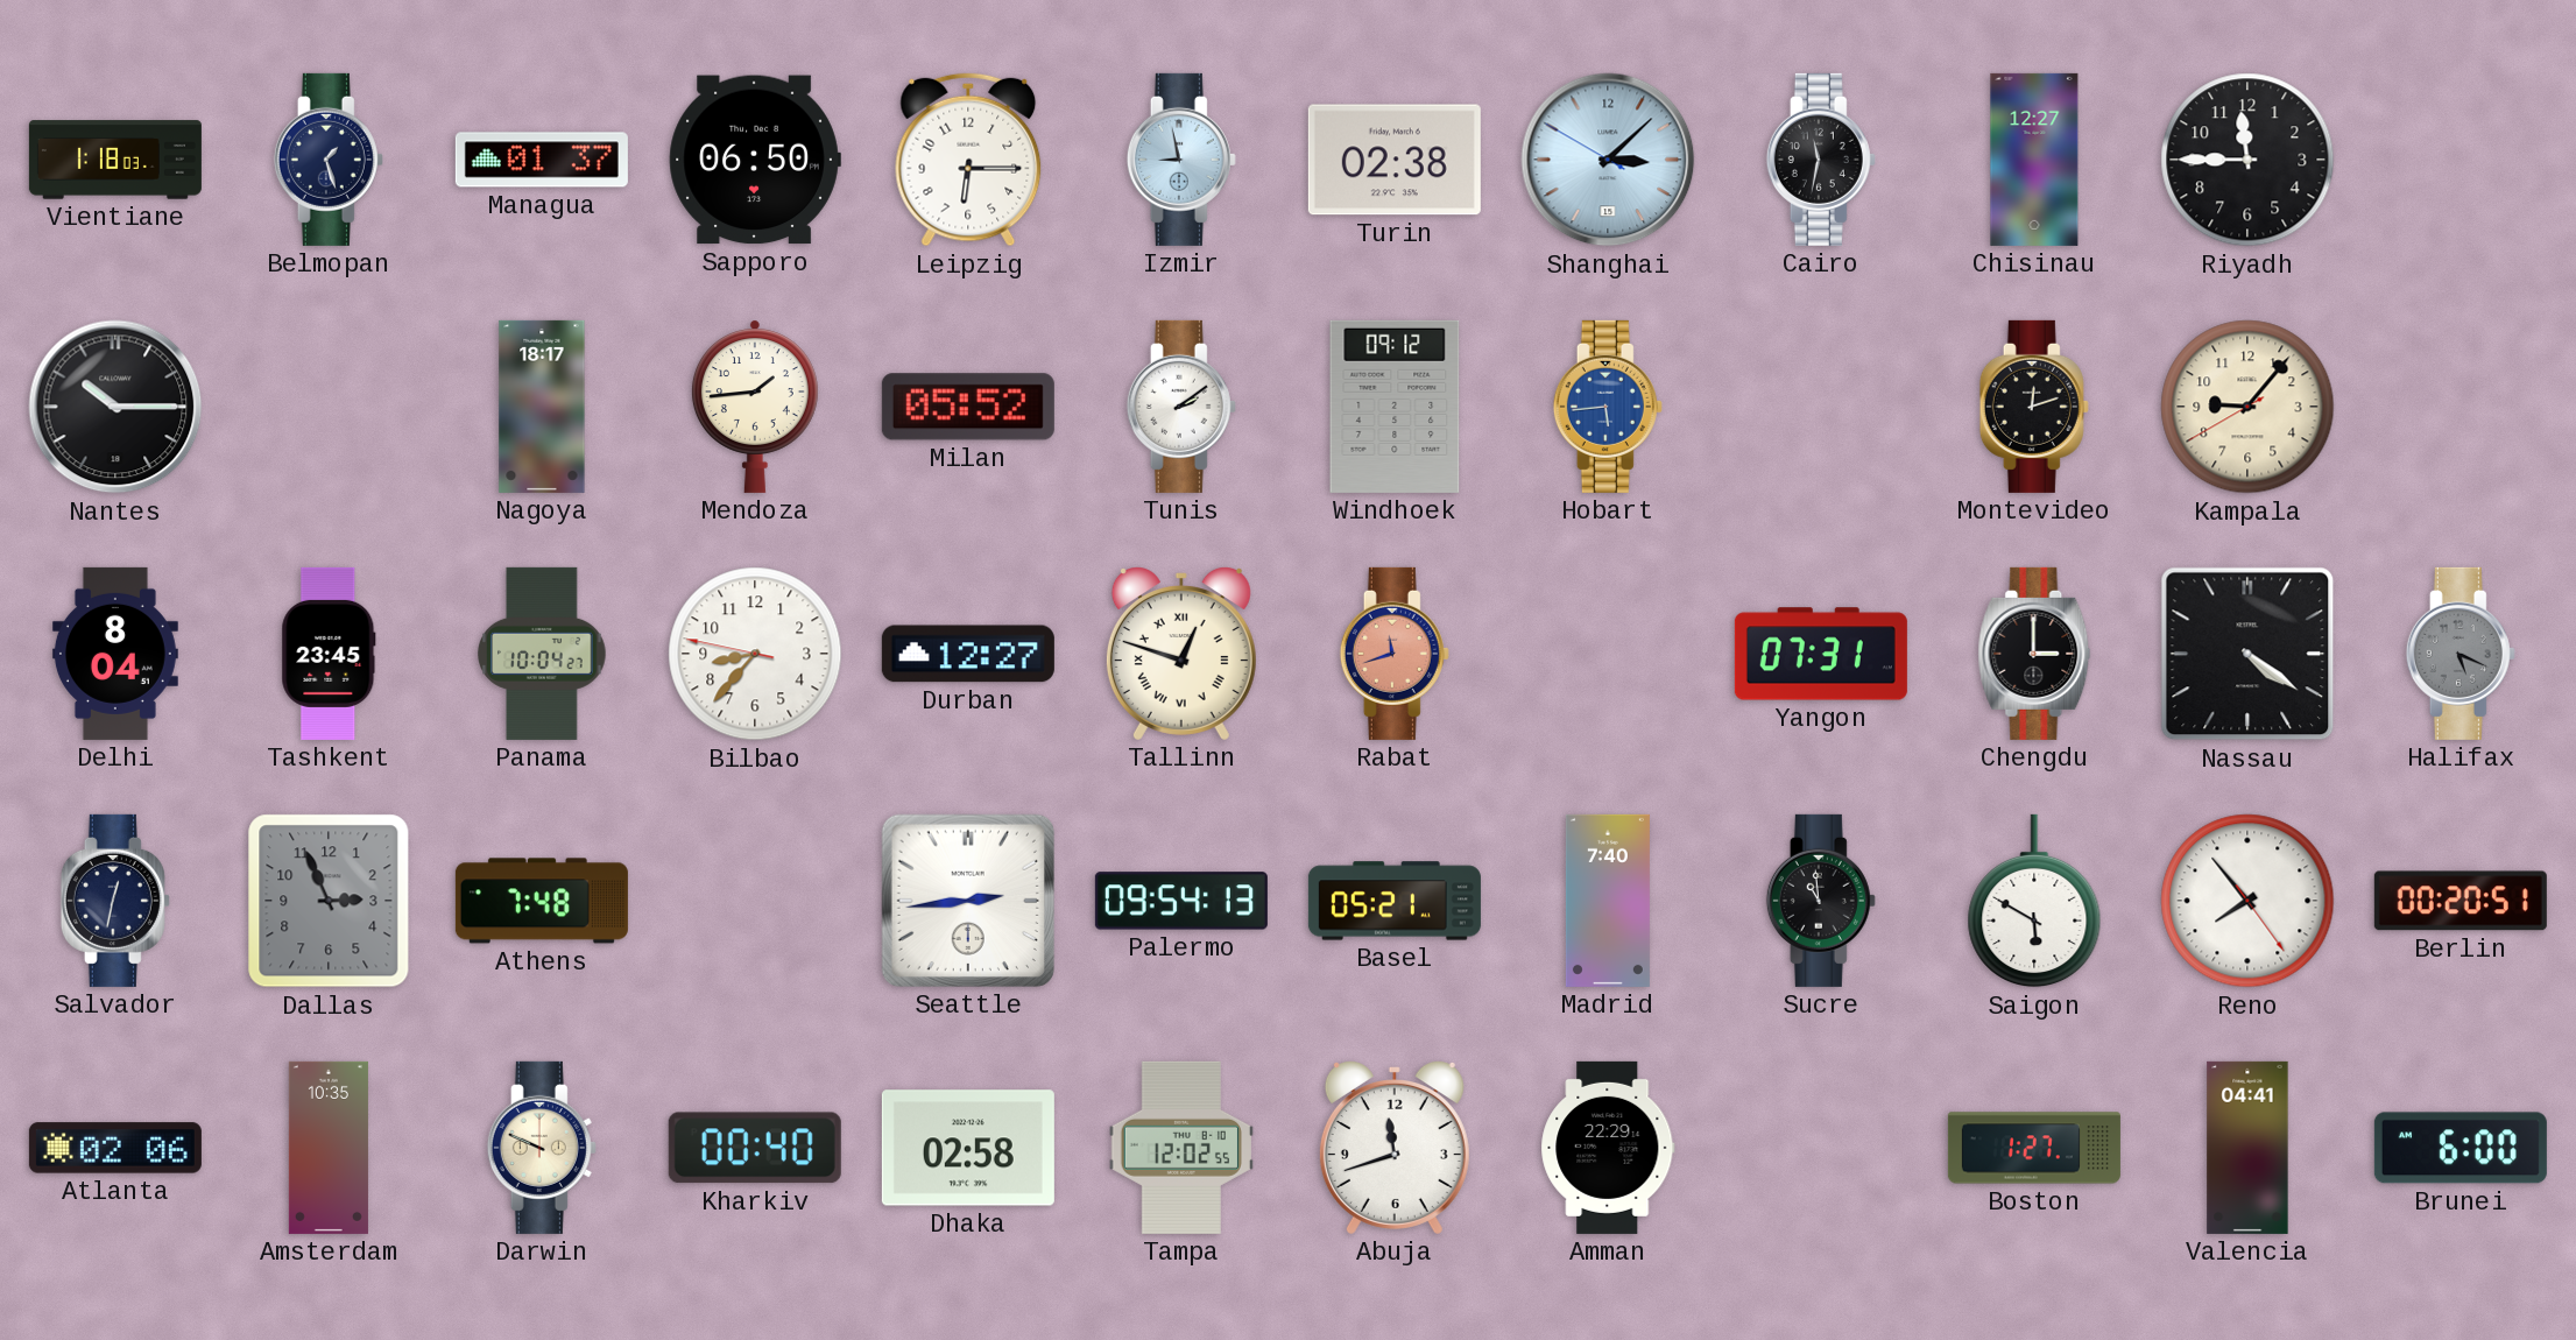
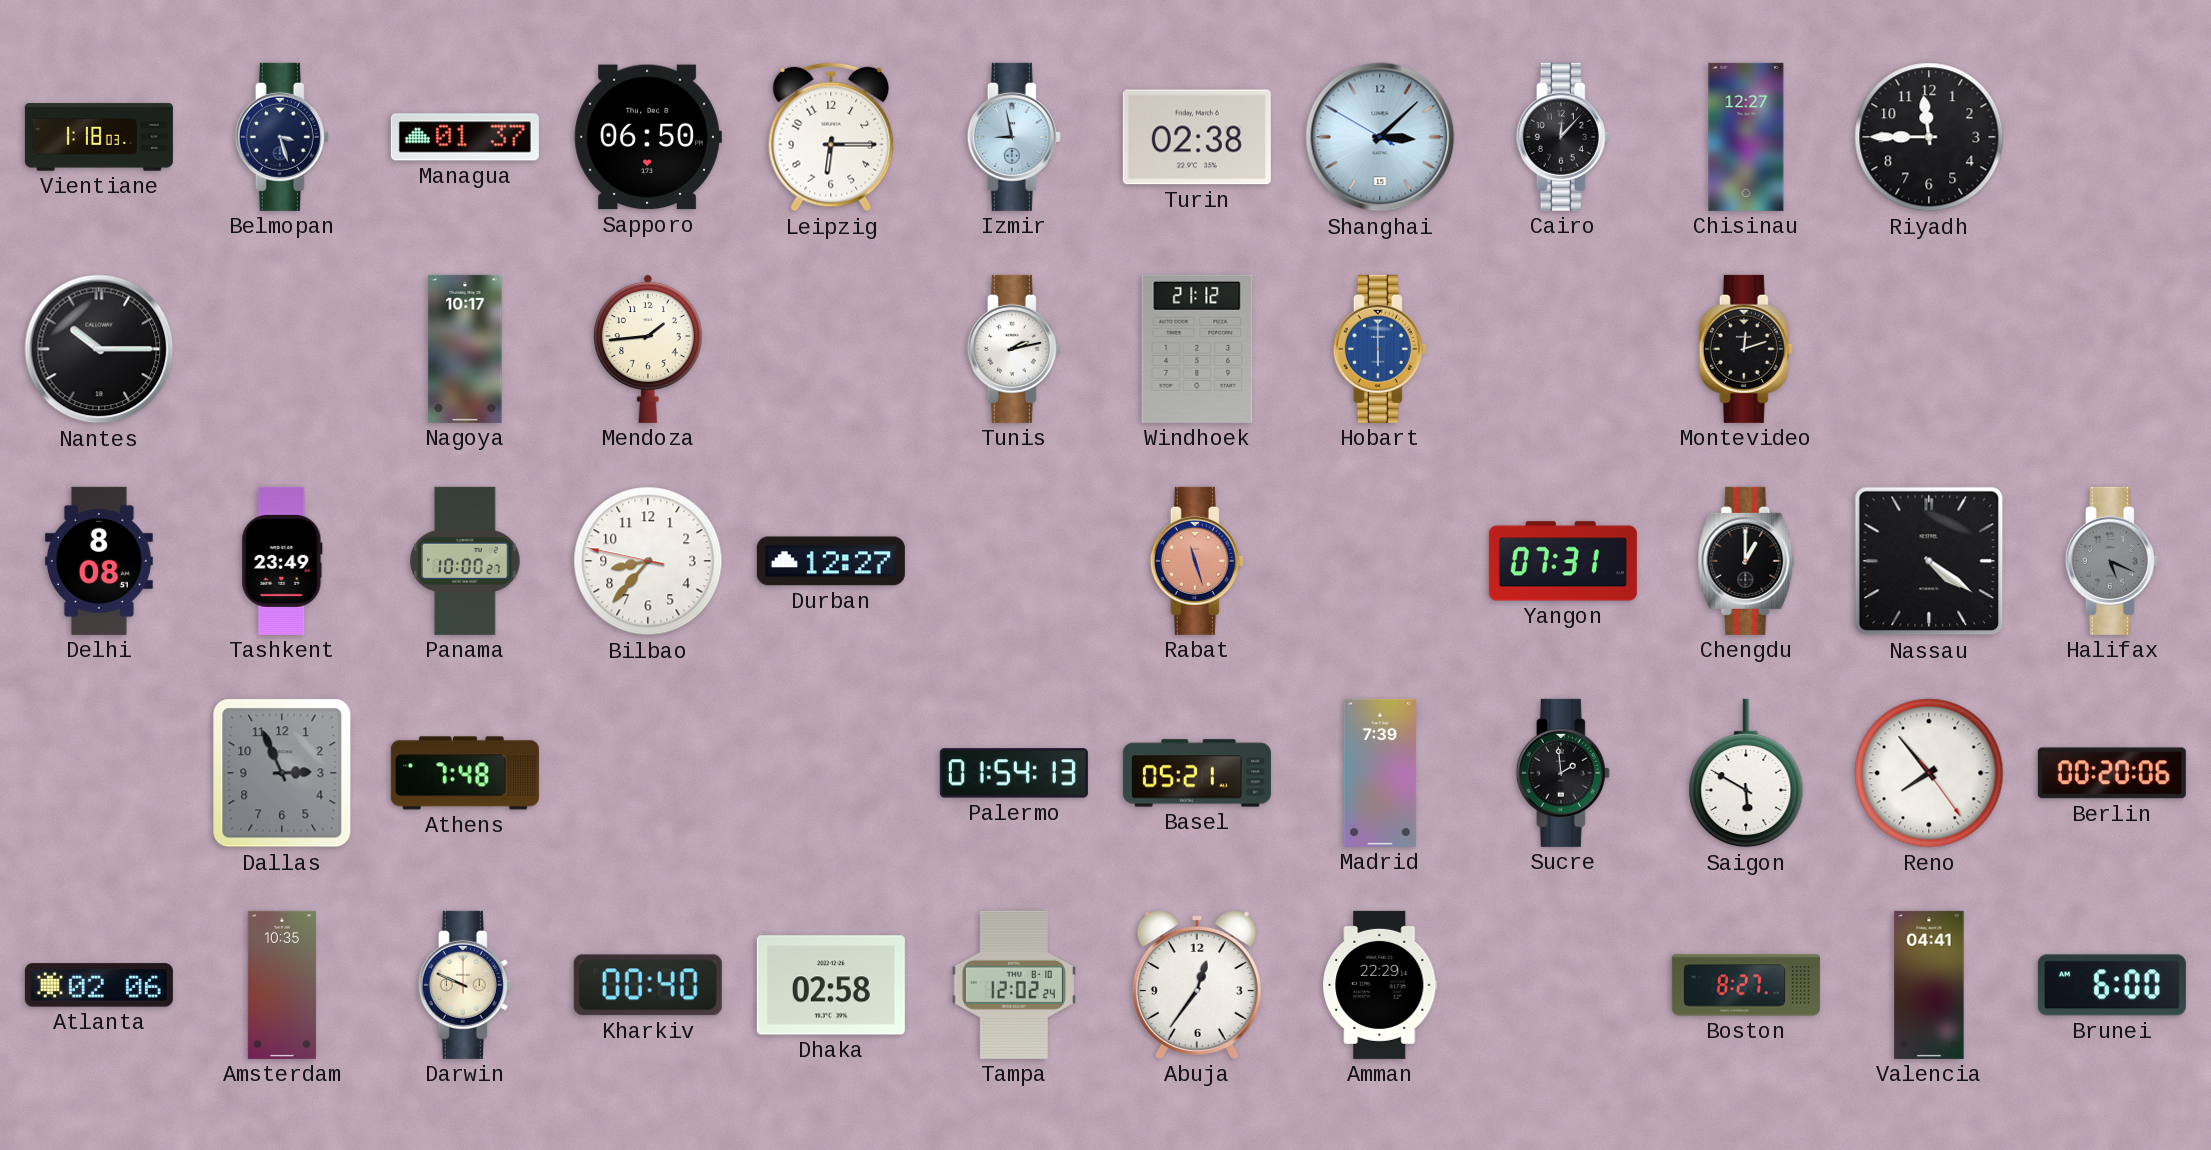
Belmopan: 1:27 -> 3:27 (282, 137)
Cairo: 11:32 -> 12:07 (1563, 137)
Nagoya: 18:17 -> 10:17 (465, 349)
Milan: 05:52 -> none (968, 407)
Tunis: 2:09 -> 2:13 (1014, 349)
Windhoek: 09:12 -> 21:12 (1197, 349)
Hobart: 5:44 -> 6:00 (1380, 349)
Kampala: 9:06 -> none (2247, 407)
Delhi: 8:04 -> 8:08 (99, 561)
Tashkent: 23:45 -> 23:49 (282, 561)
Panama: 10:04 -> 10:00 (465, 561)
Tallinn: 12:48 -> none (1181, 654)
Rabat: 11:42 -> 11:27 (1197, 561)
Chengdu: 3:00 -> 1:00 (1746, 561)
Salvador: 12:32 -> none (115, 901)
Seattle: 2:44 -> none (968, 901)
Palermo: 09:54 -> 01:54 (1014, 773)
Madrid: 7:40 -> 7:39 (1380, 773)
Sucre: 10:59 -> 1:59 (1563, 773)
Berlin: 00:20:51 -> 00:20:06 (2112, 773)
Tampa: 12:02:55 -> 12:02:24 (1014, 985)
Abuja: 11:42 -> 12:36 (1197, 985)
Boston: 1:27 -> 8:27 (1746, 985)
